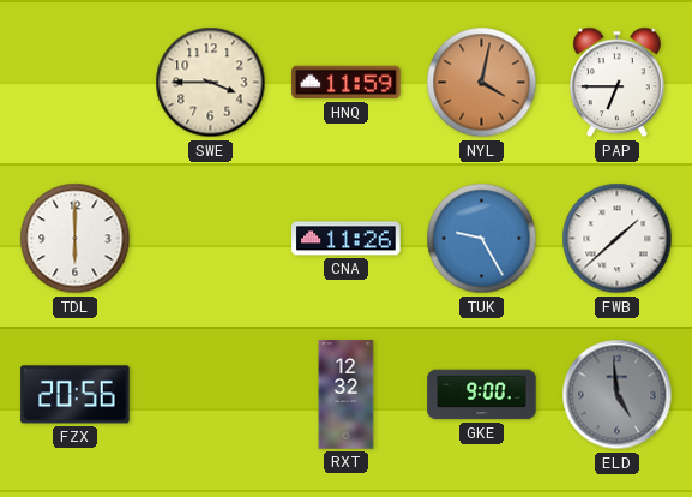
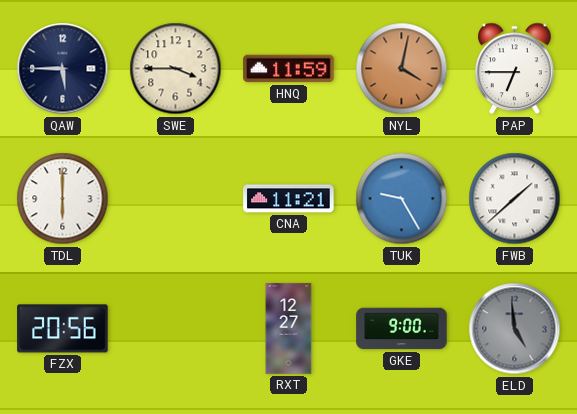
QAW: none -> 5:45 (63, 69)
CNA: 11:26 -> 11:21 (289, 199)
RXT: 12:32 -> 12:27 (289, 329)
